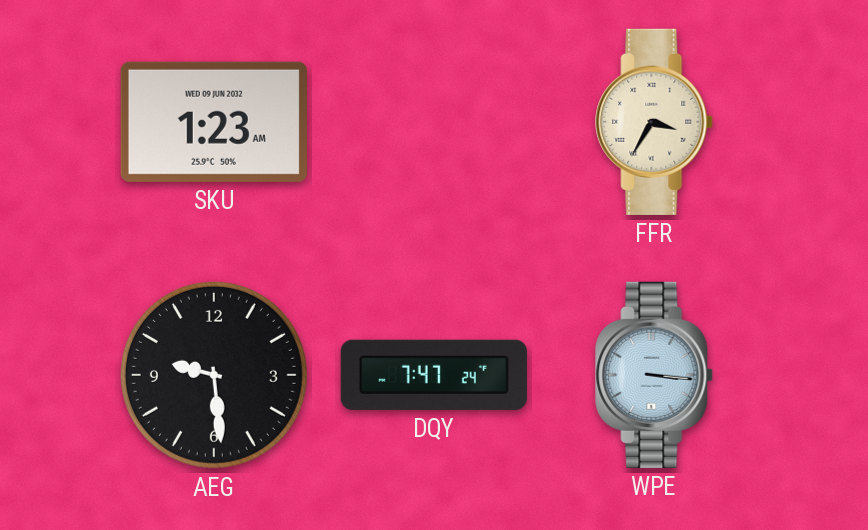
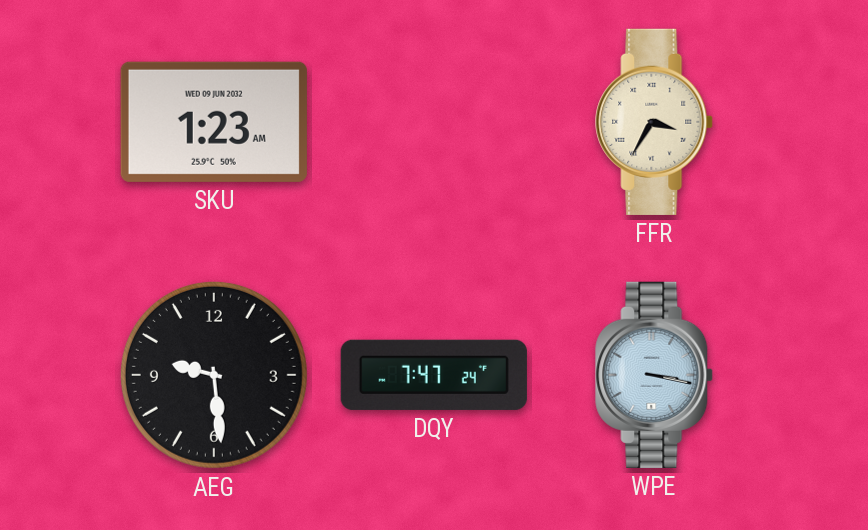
WPE: 3:16 -> 3:17 (655, 375)
